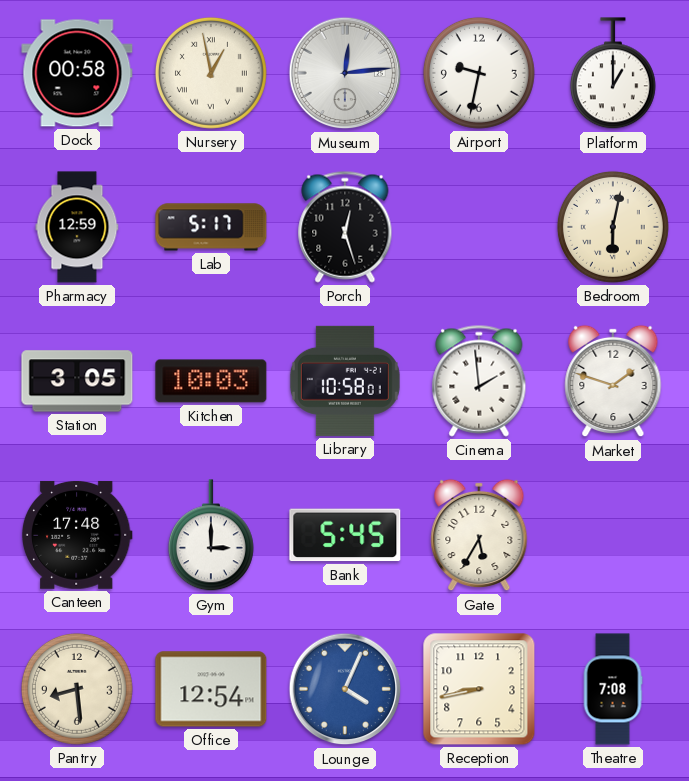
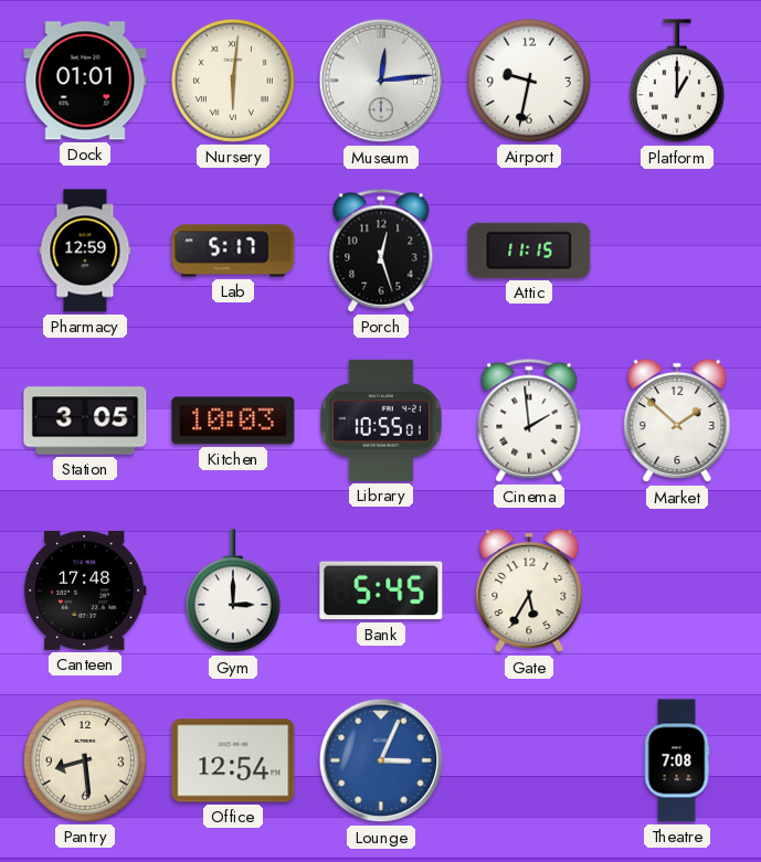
Dock: 00:58 -> 01:01 (85, 81)
Nursery: 12:58 -> 6:01 (233, 81)
Attic: none -> 11:15 (529, 251)
Bedroom: 6:02 -> none (613, 227)
Library: 10:58 -> 10:55 (381, 421)
Market: 1:48 -> 1:52 (677, 421)
Lounge: 4:04 -> 3:04 (381, 760)
Reception: 8:43 -> none (479, 689)
